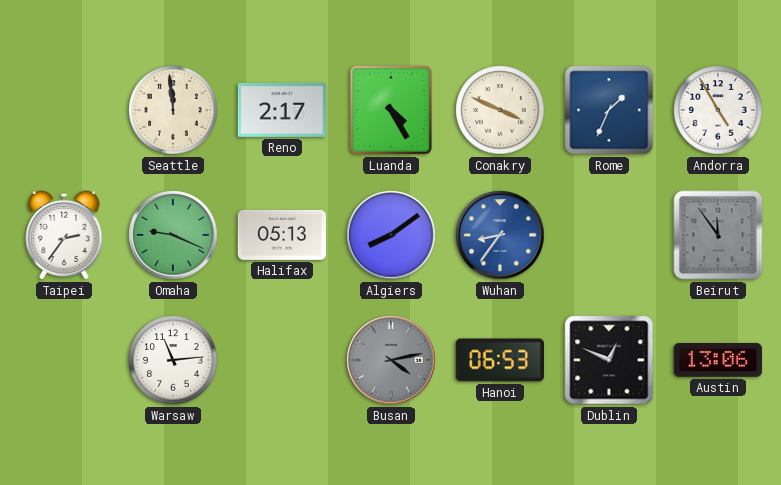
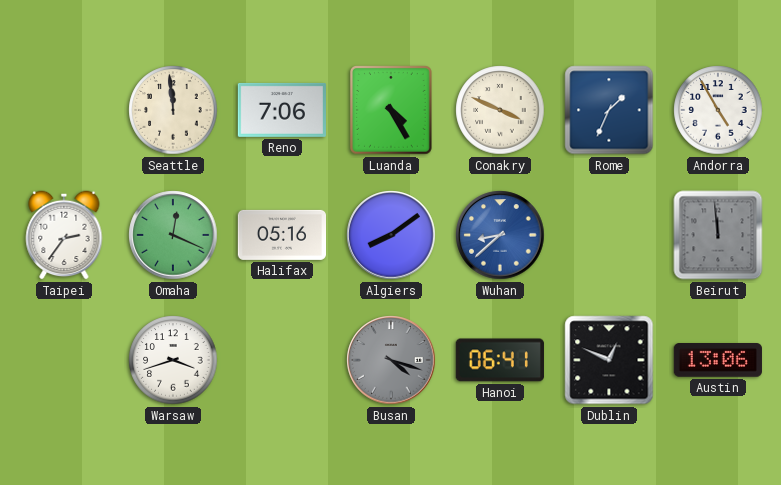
Reno: 2:17 -> 7:06 (282, 110)
Omaha: 9:19 -> 12:19 (173, 235)
Halifax: 05:13 -> 05:16 (281, 235)
Wuhan: 8:36 -> 8:38 (500, 235)
Beirut: 11:54 -> 11:59 (718, 235)
Warsaw: 11:14 -> 3:42 (173, 360)
Busan: 4:13 -> 4:18 (391, 360)
Hanoi: 06:53 -> 06:41 (500, 360)
